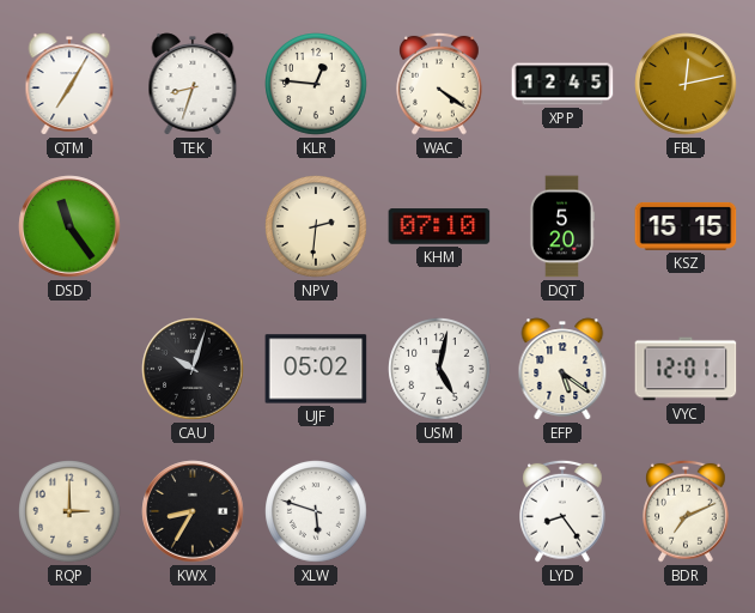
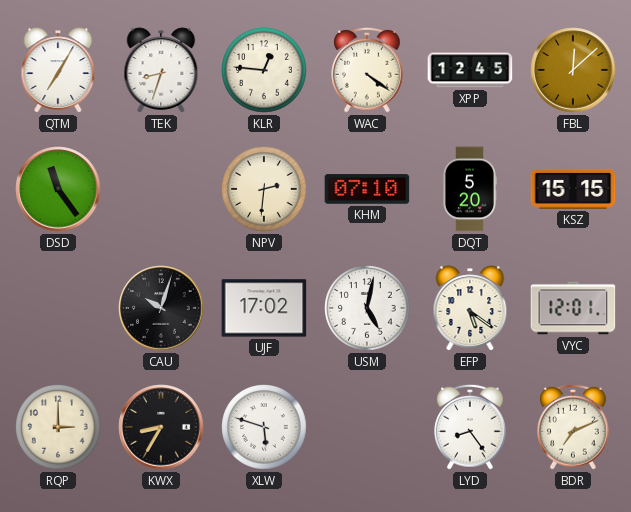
FBL: 12:13 -> 12:08 (573, 70)
UJF: 05:02 -> 17:02 (264, 308)
